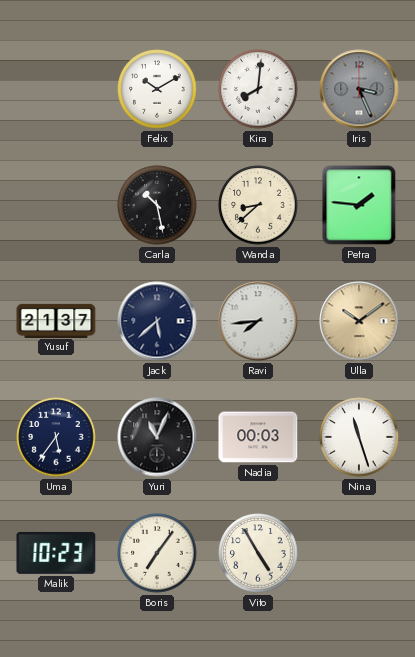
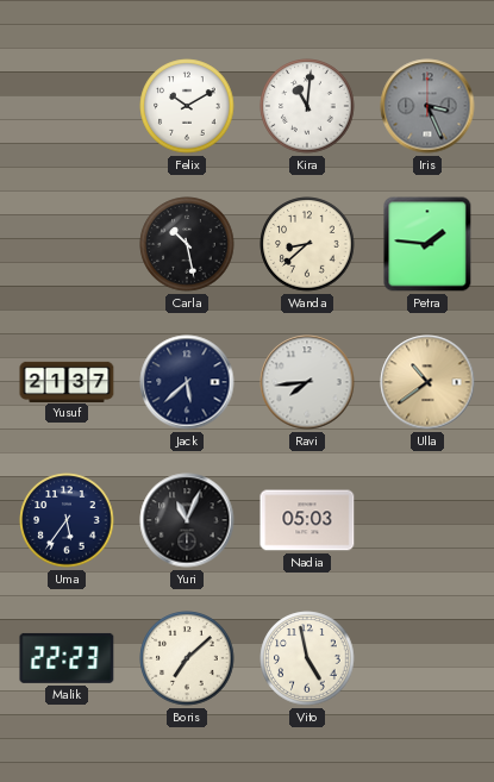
Kira: 8:01 -> 11:01 (307, 106)
Ulla: 10:09 -> 10:39 (427, 382)
Nadia: 00:03 -> 05:03 (307, 520)
Nina: 11:27 -> none (359, 437)
Malik: 10:23 -> 22:23 (67, 658)
Boris: 7:06 -> 7:08 (187, 658)
Vito: 4:55 -> 4:58 (307, 658)
